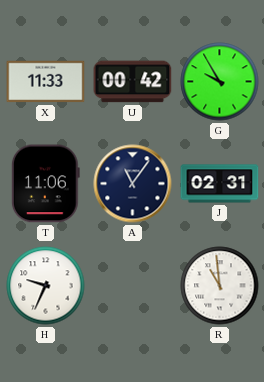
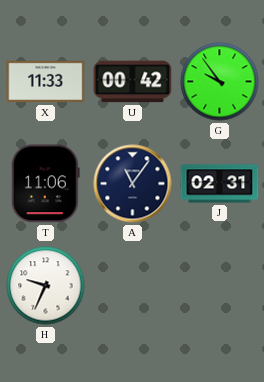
G: 9:55 -> 9:54 (220, 82)
R: 10:59 -> none (220, 286)
